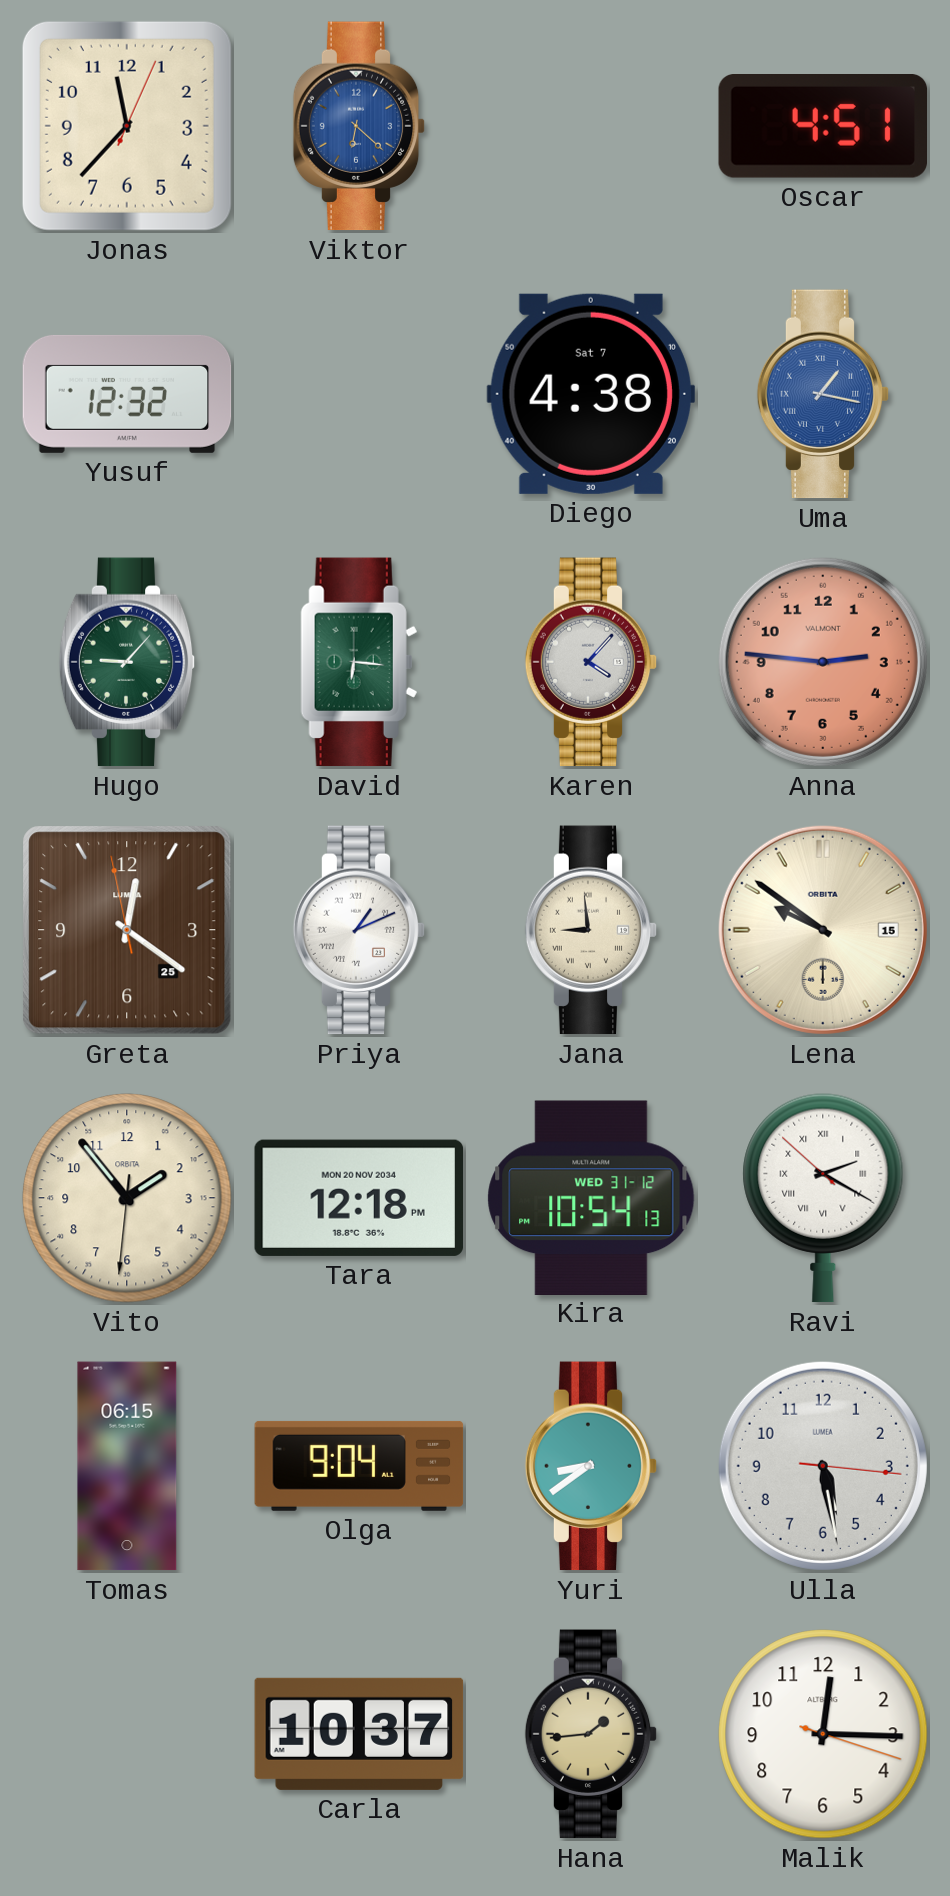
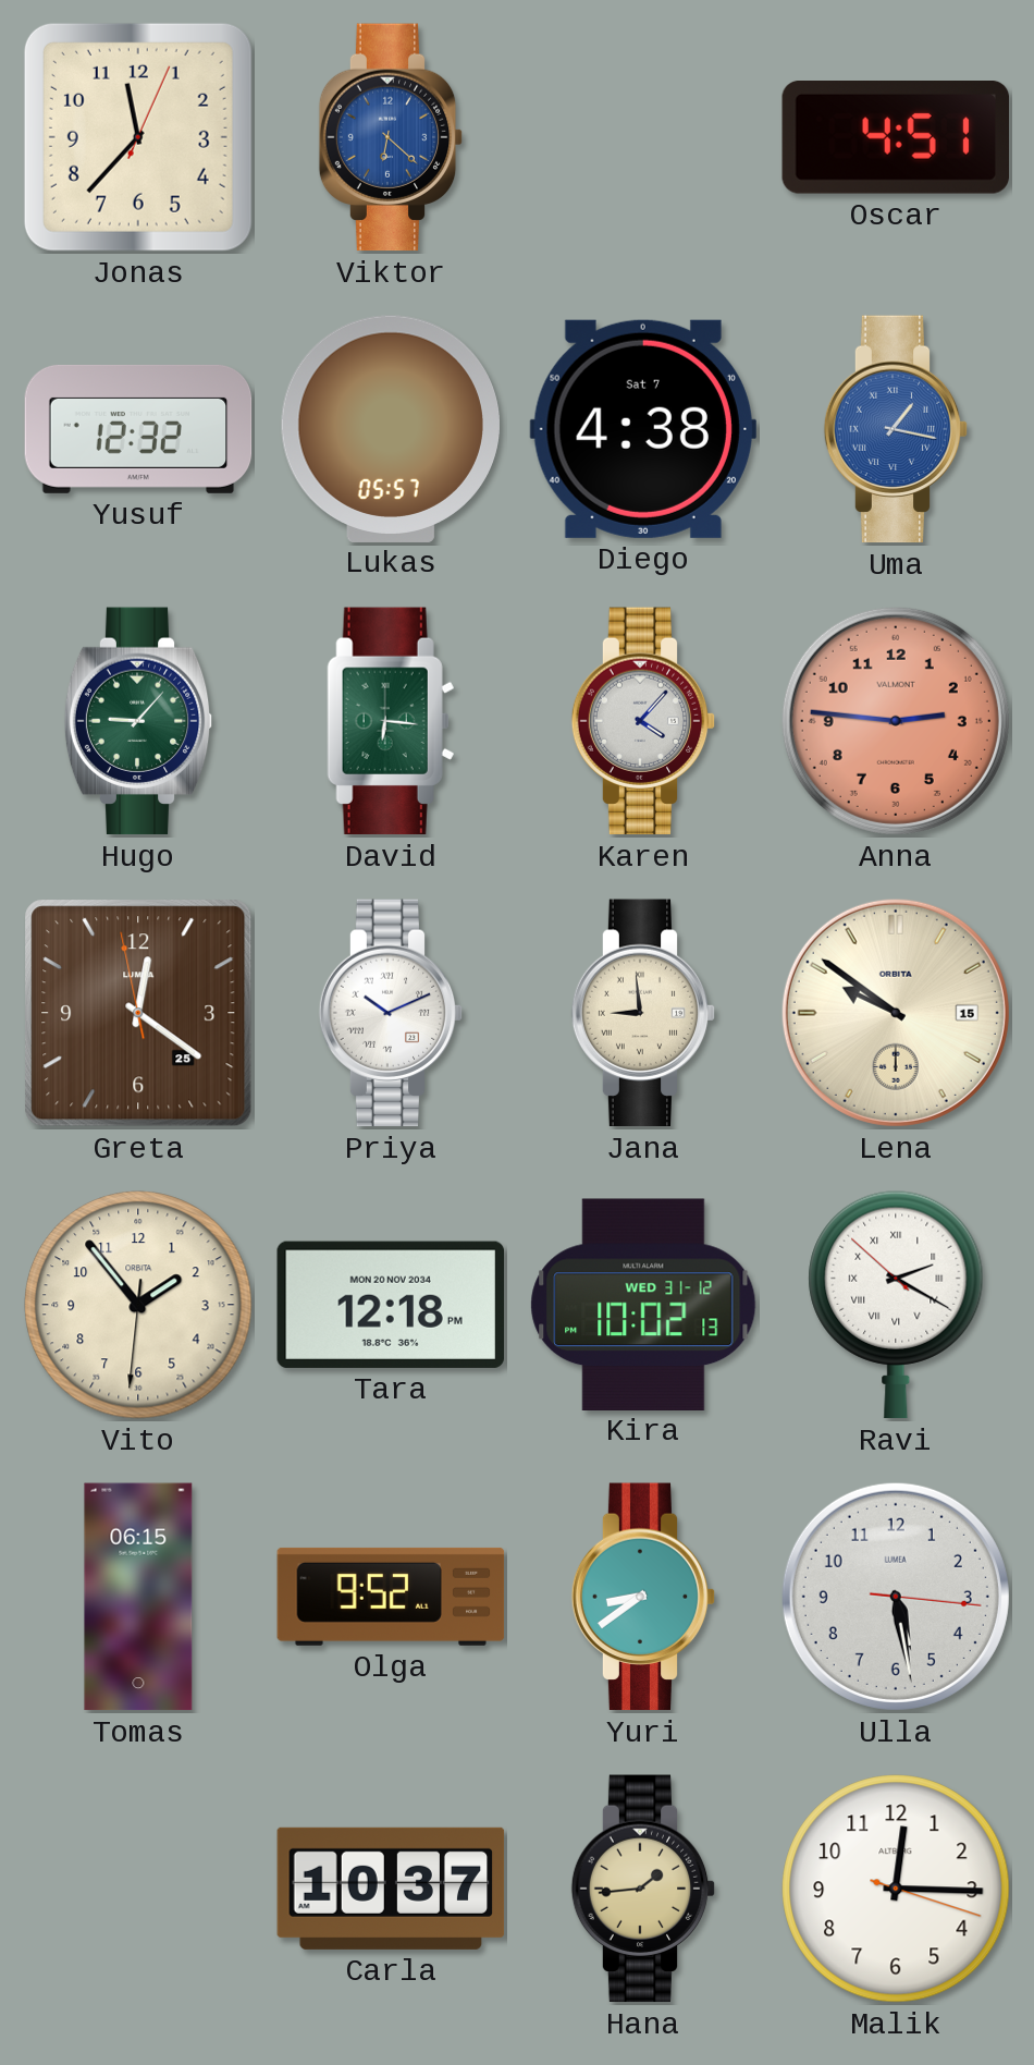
Lukas: none -> 05:57 (390, 428)
Priya: 1:11 -> 10:11 (391, 1013)
Kira: 10:54 -> 10:02 (643, 1304)
Olga: 9:04 -> 9:52 (391, 1597)
